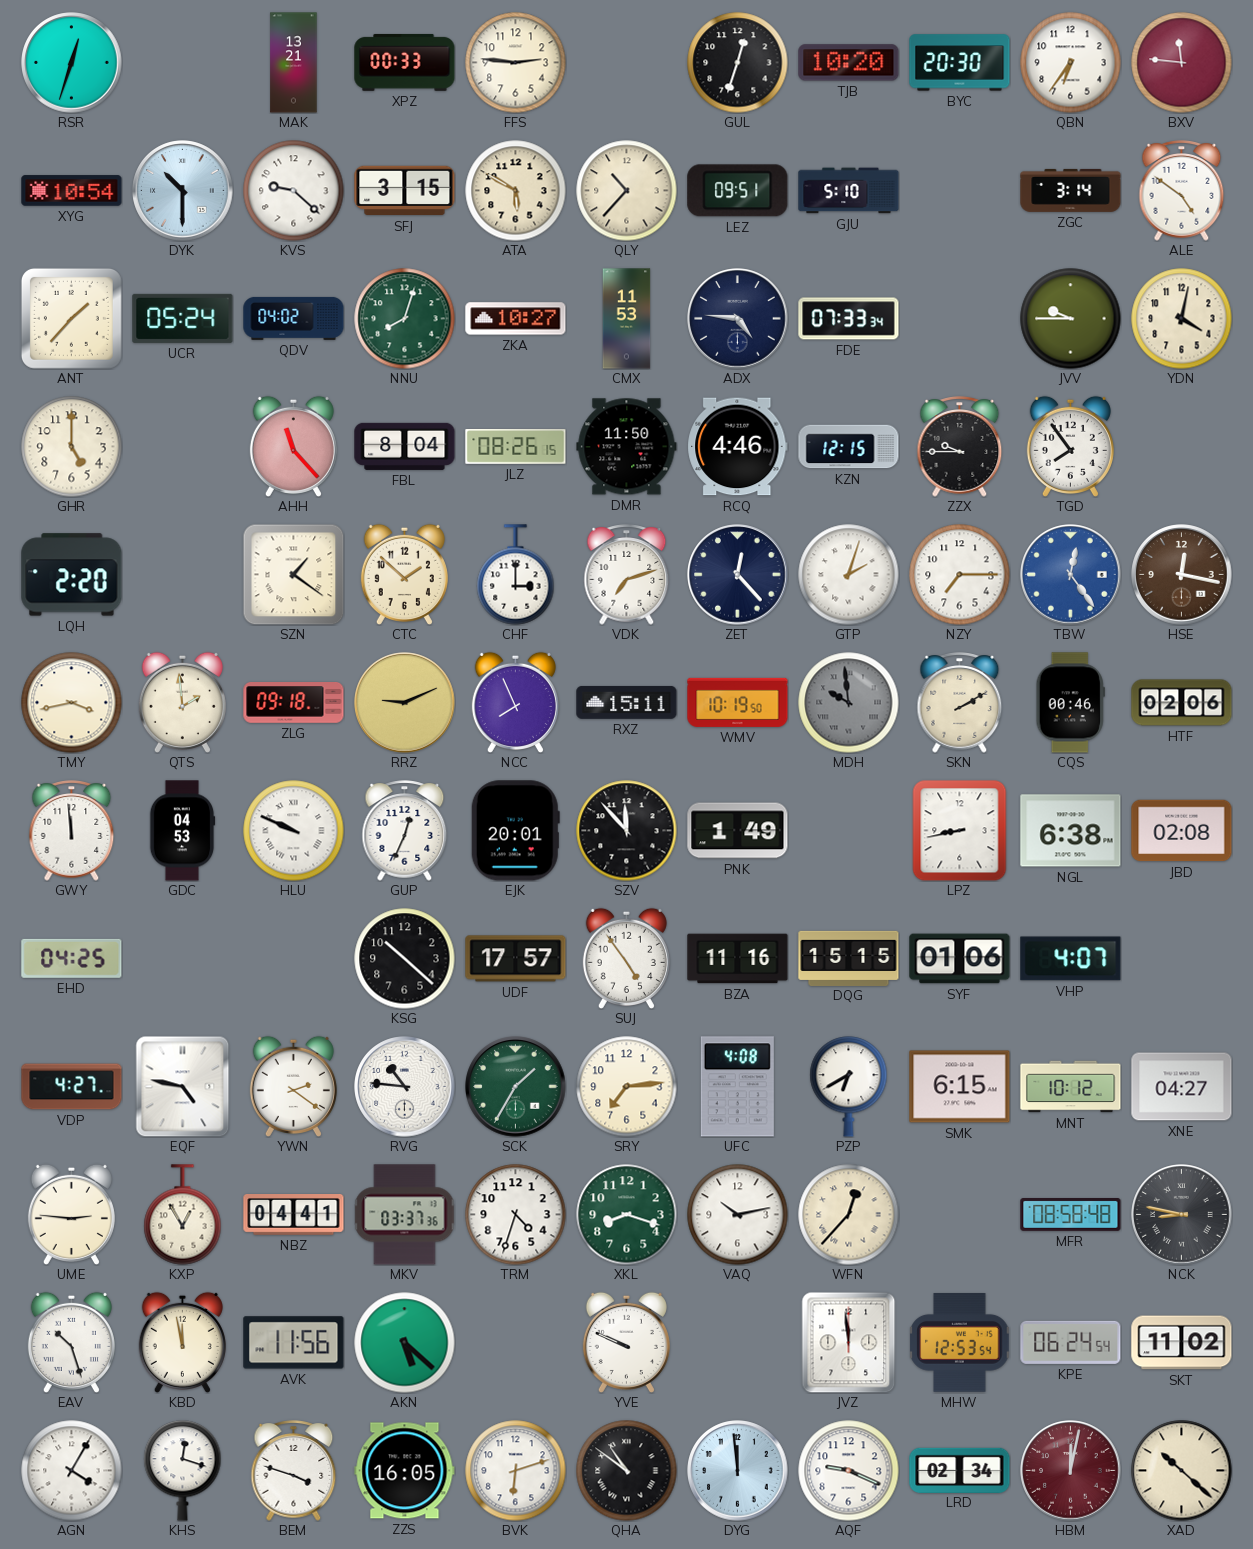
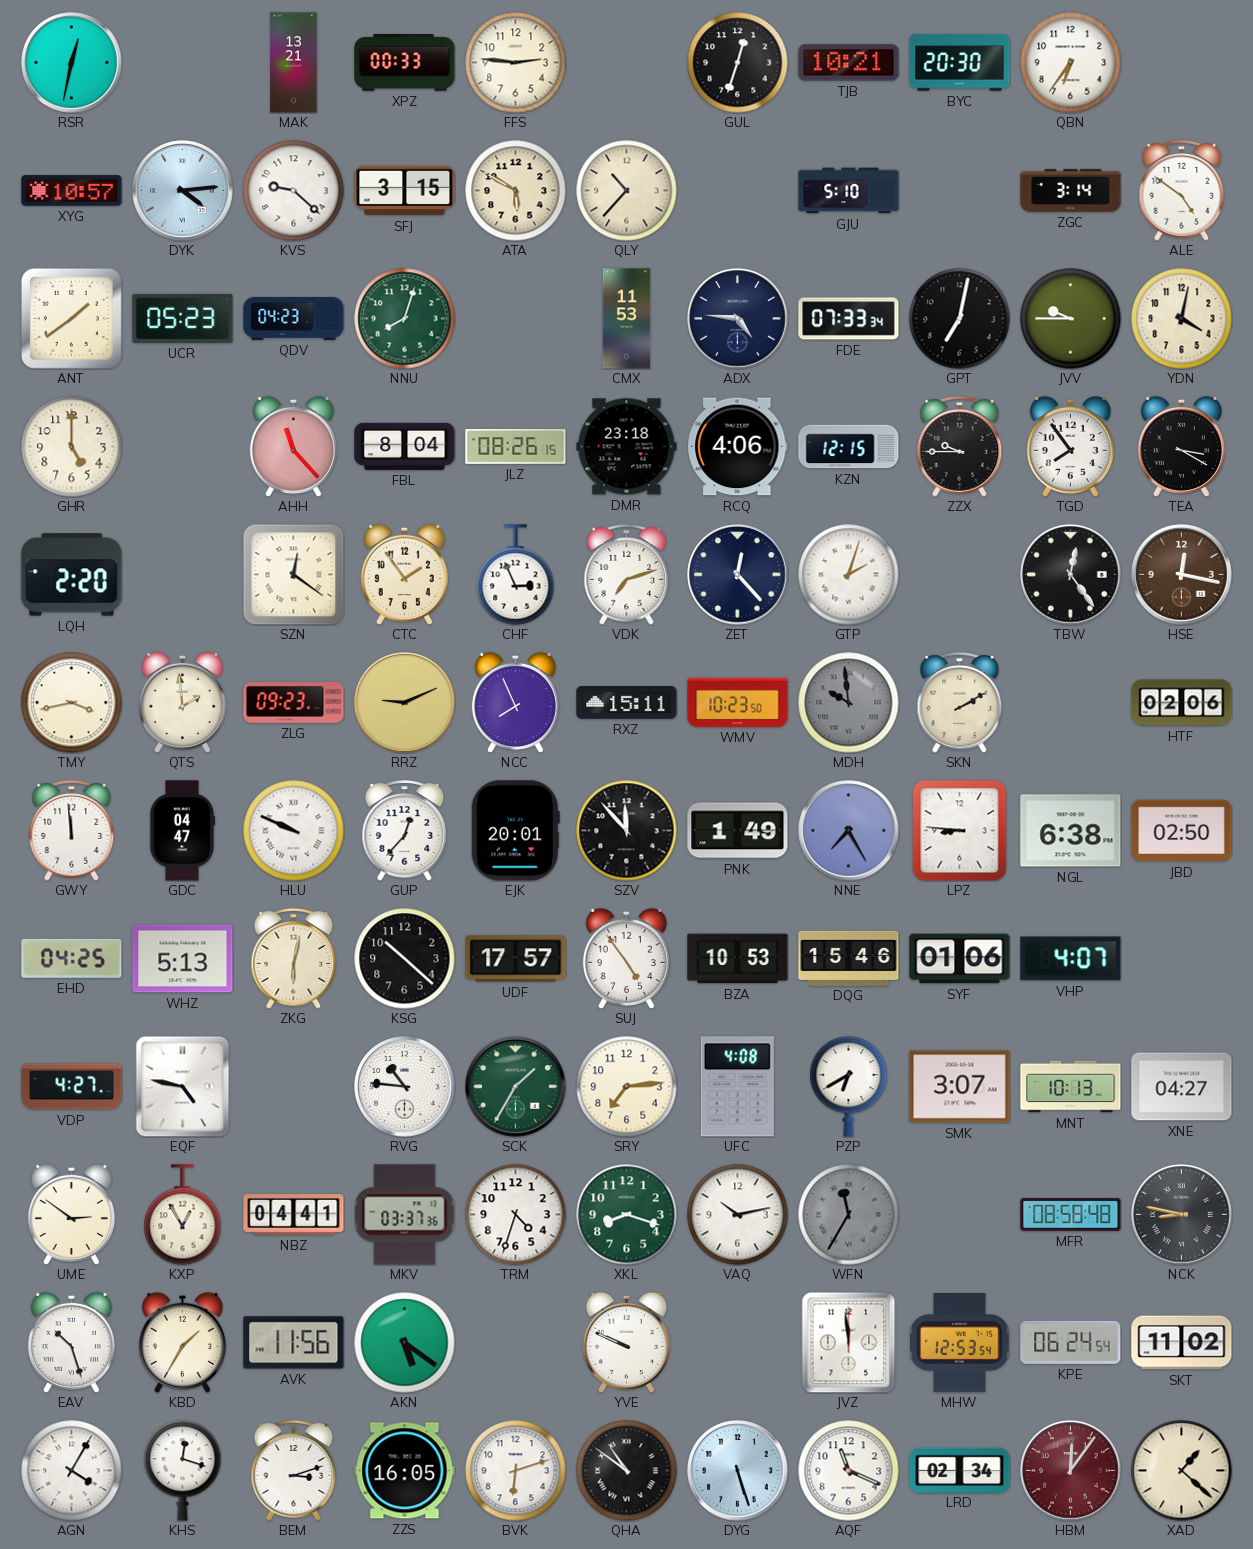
RSR: 12:33 -> 12:32 (72, 63)
TJB: 10:20 -> 10:21 (849, 63)
BXV: 11:46 -> none (1182, 63)
XYG: 10:54 -> 10:57 (72, 191)
DYK: 10:30 -> 4:14 (183, 191)
LEZ: 09:51 -> none (738, 191)
ANT: 1:37 -> 1:39 (71, 318)
UCR: 05:24 -> 05:23 (183, 318)
QDV: 04:02 -> 04:23 (294, 318)
ZKA: 10:27 -> none (516, 319)
GPT: none -> 7:02 (960, 319)
DMR: 11:50 -> 23:18 (627, 447)
RCQ: 4:46 -> 4:06 (738, 447)
TEA: none -> 3:20 (1181, 446)
SZN: 1:21 -> 12:21 (293, 574)
CTC: 1:52 -> 1:54 (404, 574)
CHF: 3:00 -> 2:56 (516, 575)
NZY: 7:15 -> none (960, 575)
TBW dial: blue -> black (1071, 575)
ZLG: 09:18 -> 09:23 (294, 703)
WMV: 10:19 -> 10:23 (738, 702)
CQS: 00:46 -> none (1070, 703)
GDC: 04:53 -> 04:47 (182, 831)
GUP: 12:34 -> 12:37 (405, 831)
NNE: none -> 7:25 (849, 831)
LPZ: 8:43 -> 8:46 (960, 830)
JBD: 02:08 -> 02:50 (1182, 831)
WHZ: none -> 5:13 (183, 959)
ZKG: none -> 6:02 (294, 959)
BZA: 11:16 -> 10:53 (738, 959)
DQG: 15:15 -> 15:46 (849, 958)
YWN: 2:21 -> none (293, 1086)
SMK: 6:15 -> 3:07 (960, 1087)
MNT: 10:12 -> 10:13 (1071, 1087)
UME: 2:46 -> 2:51 (71, 1214)
WFN: 12:37 -> 11:35 (849, 1215)
WFN dial: cream -> grey (849, 1215)
KBD: 11:58 -> 1:35 (182, 1342)
AKN: 5:22 -> 5:21 (405, 1343)
BEM: 3:48 -> 3:12 (294, 1471)
DYG: 11:59 -> 5:27 (738, 1471)
AQF: 9:19 -> 11:19 (849, 1471)
HBM: 12:02 -> 12:06 (1071, 1471)
XAD: 10:22 -> 1:22 (1182, 1471)
